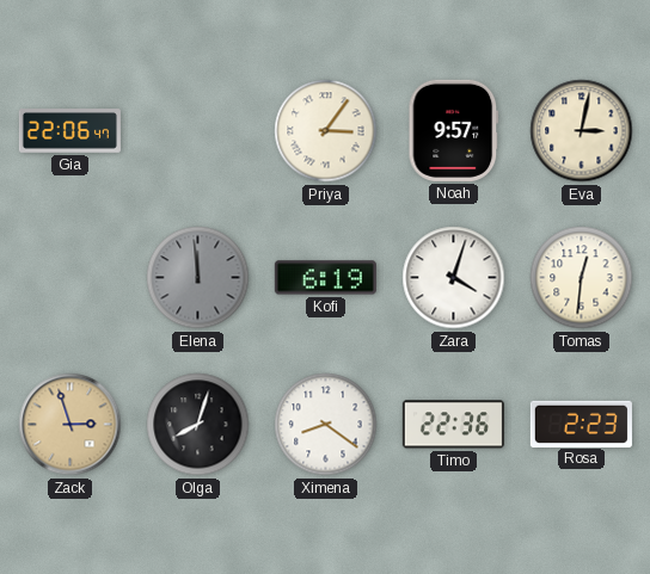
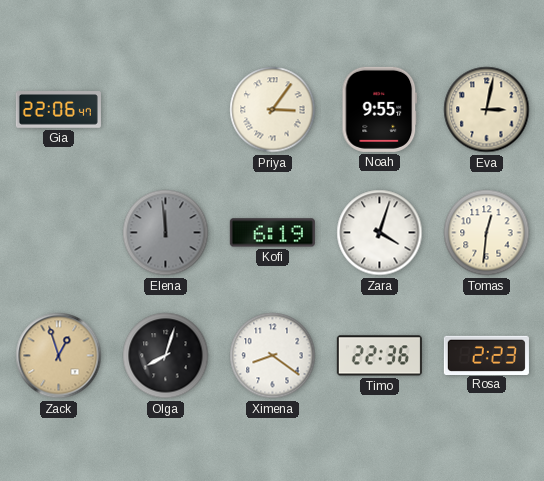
Noah: 9:57 -> 9:55 (380, 109)
Zack: 2:57 -> 12:57 (59, 356)
